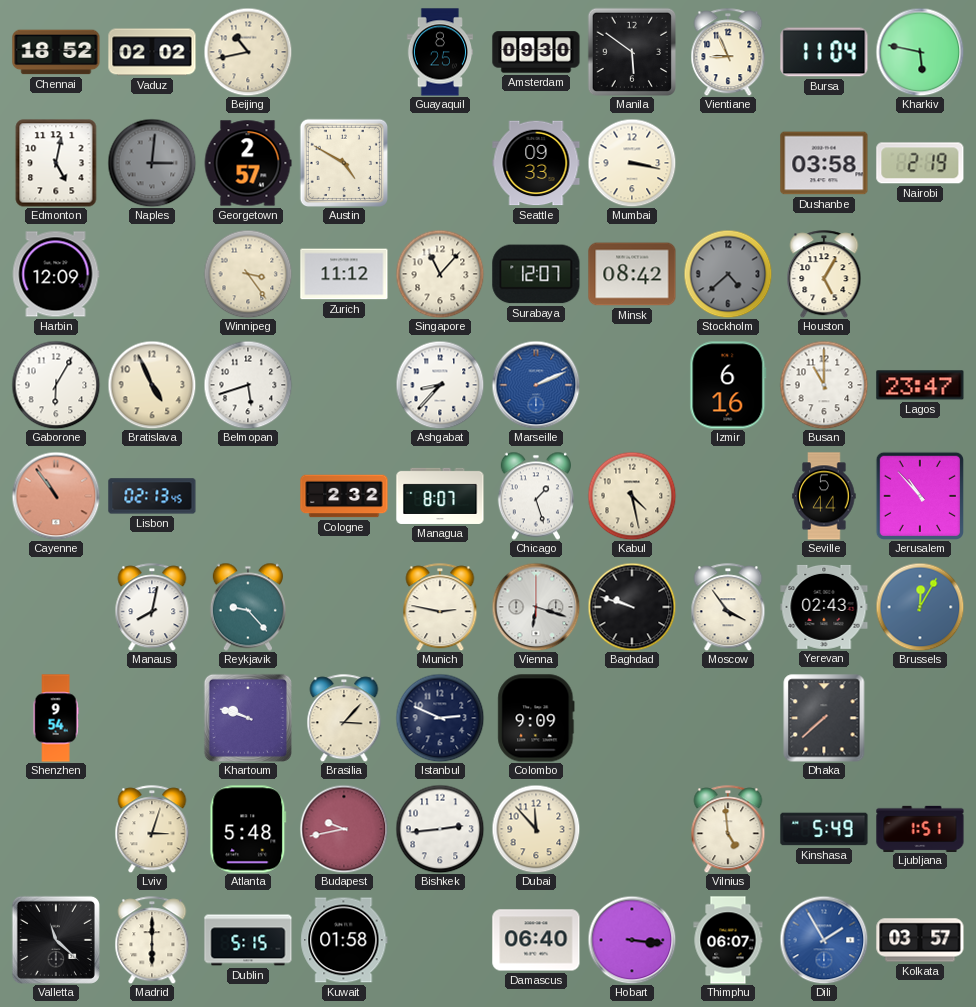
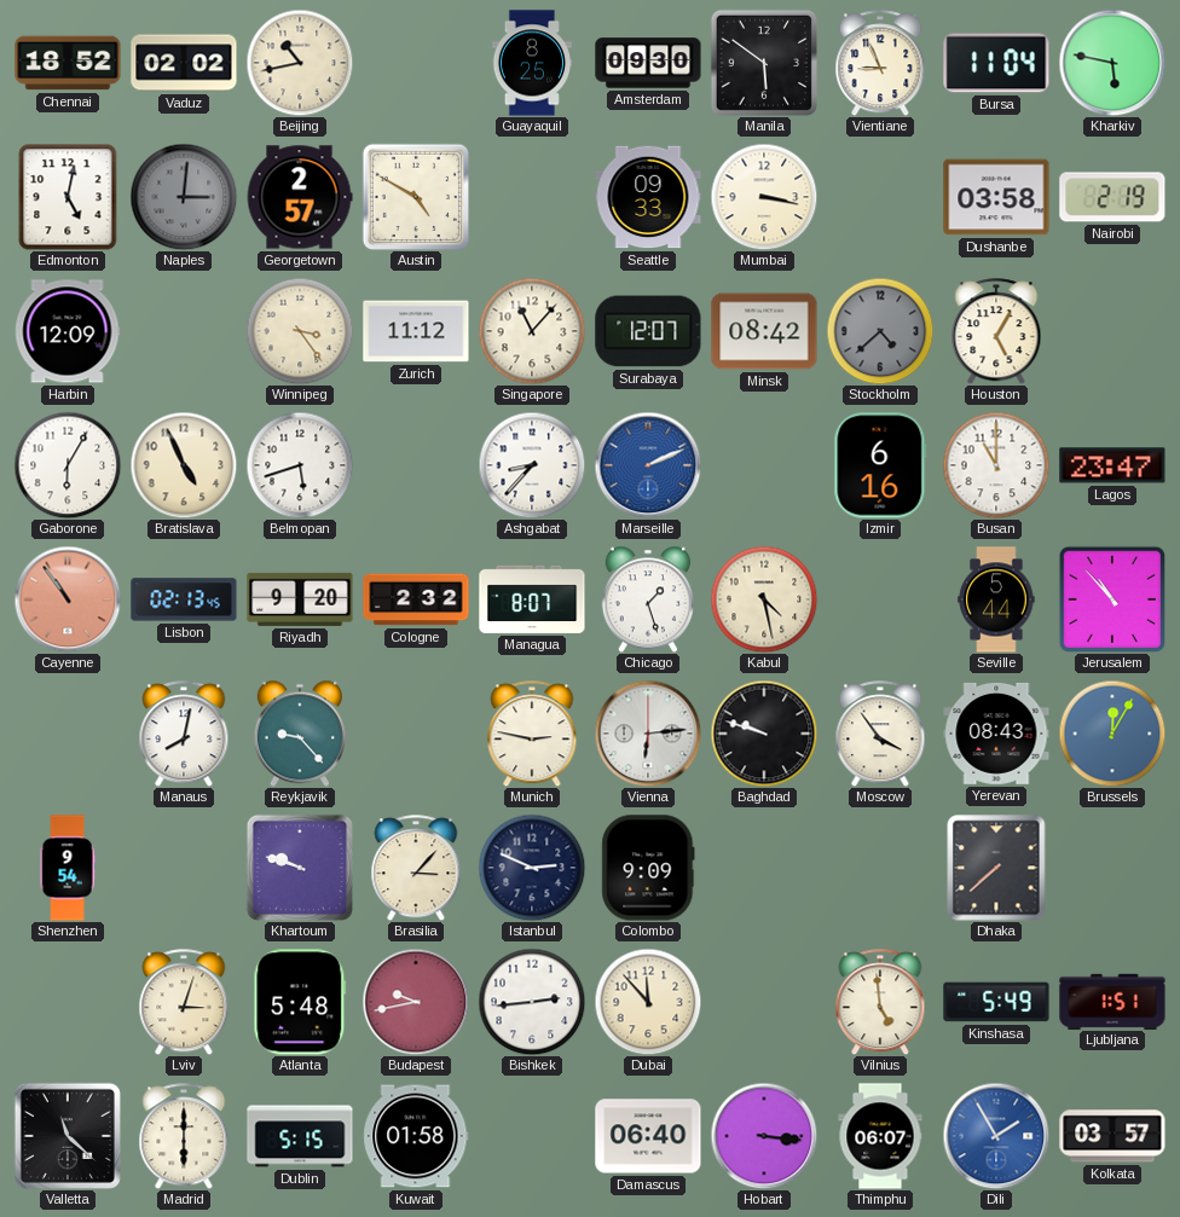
Riyadh: none -> 9:20 (300, 599)
Vienna: 6:18 -> 6:14 (648, 734)
Yerevan: 02:43 -> 08:43 (996, 734)
